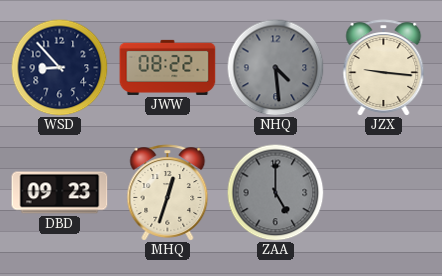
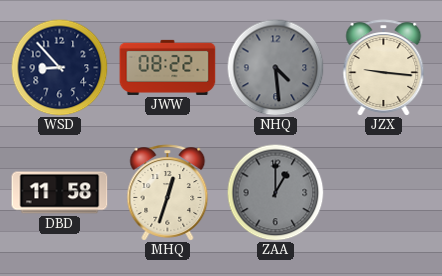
DBD: 09:23 -> 11:58 (60, 193)
ZAA: 5:00 -> 1:00 (275, 192)
